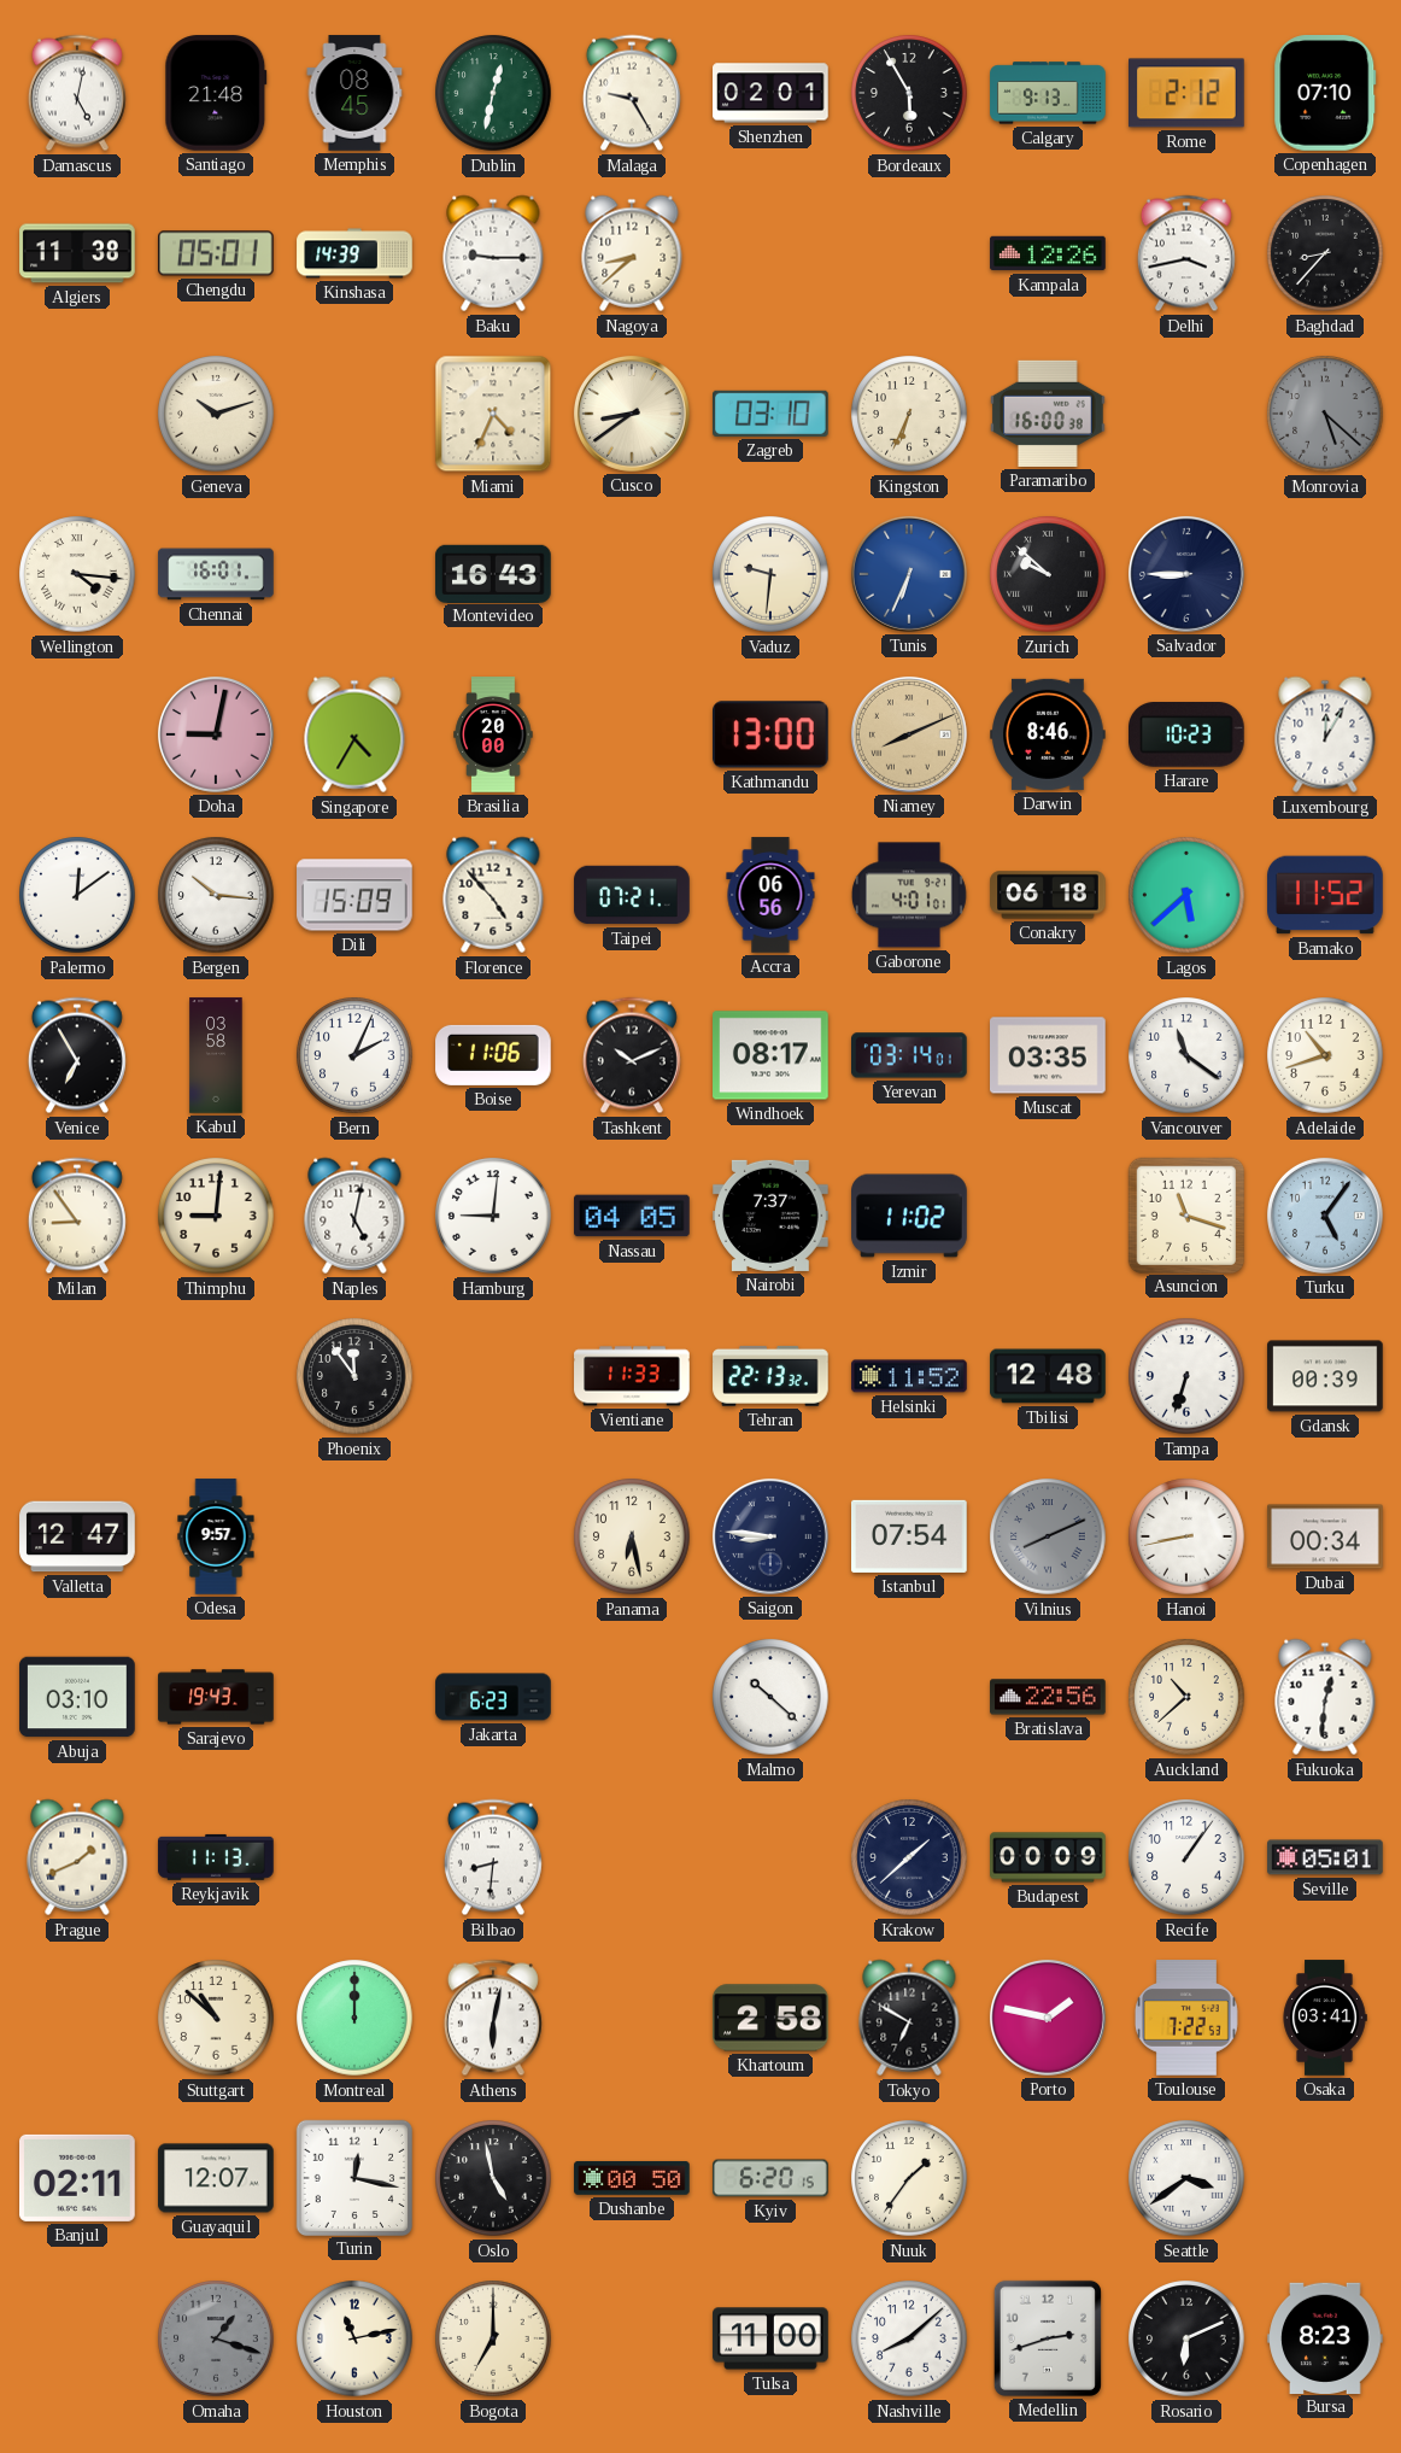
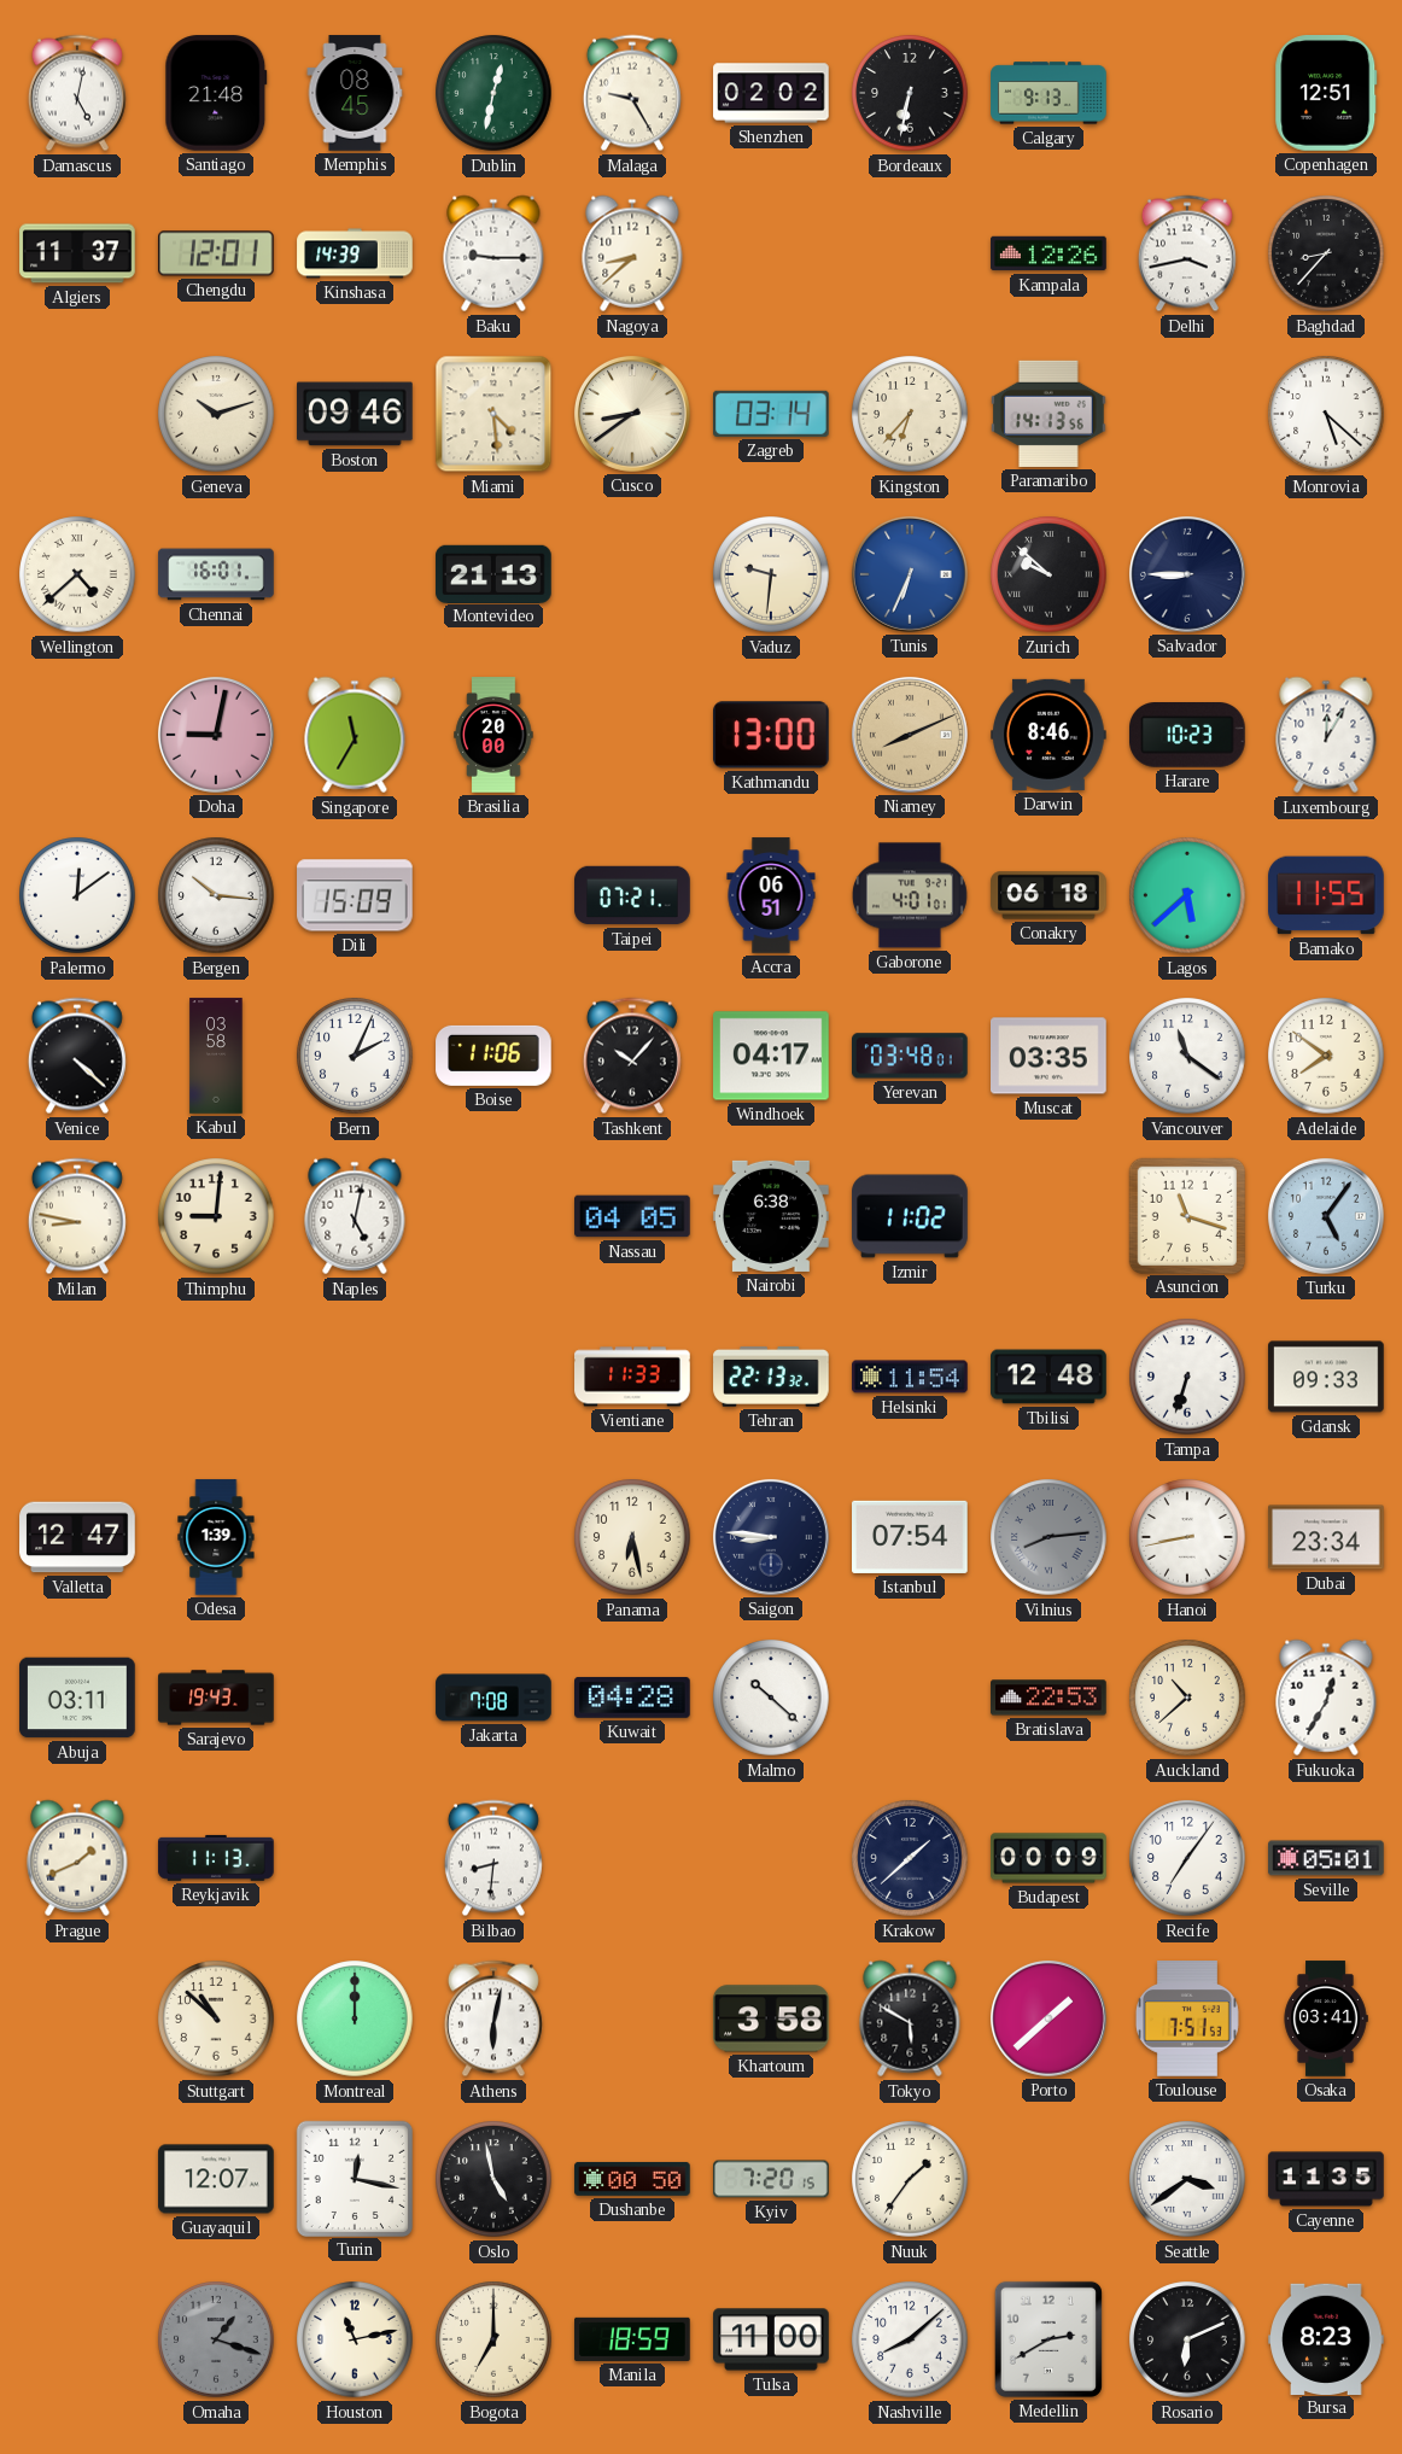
Shenzhen: 02:01 -> 02:02 (771, 93)
Bordeaux: 5:55 -> 6:32 (910, 93)
Rome: 2:12 -> none (1188, 93)
Copenhagen: 07:10 -> 12:51 (1326, 94)
Algiers: 11:38 -> 11:37 (77, 253)
Chengdu: 05:01 -> 12:01 (217, 253)
Boston: none -> 09:46 (356, 414)
Miami: 4:34 -> 4:29 (493, 414)
Zagreb: 03:10 -> 03:14 (772, 414)
Kingston: 6:34 -> 6:37 (910, 414)
Paramaribo: 16:00 -> 14:13 (1050, 414)
Monrovia dial: grey -> white (1326, 414)
Wellington: 4:16 -> 4:38 (77, 574)
Montevideo: 16:43 -> 21:13 (493, 573)
Singapore: 4:35 -> 11:35 (355, 735)
Florence: 4:53 -> none (493, 895)
Accra: 06:56 -> 06:51 (771, 895)
Bamako: 11:52 -> 11:55 (1326, 895)
Venice: 6:55 -> 4:22 (77, 1056)
Tashkent: 10:11 -> 10:07 (632, 1056)
Windhoek: 08:17 -> 04:17 (771, 1056)
Yerevan: 03:14 -> 03:48 (911, 1056)
Adelaide: 10:42 -> 7:51 (1326, 1056)
Milan: 8:54 -> 8:47 (77, 1216)
Hamburg: 9:01 -> none (493, 1216)
Nairobi: 7:37 -> 6:38 (771, 1216)
Phoenix: 11:54 -> none (354, 1376)
Helsinki: 11:52 -> 11:54 (910, 1377)
Gdansk: 00:39 -> 09:33 (1326, 1377)
Odesa: 9:57 -> 1:39 (216, 1537)
Vilnius: 8:11 -> 8:14 (1048, 1537)
Dubai: 00:34 -> 23:34 (1326, 1537)
Abuja: 03:10 -> 03:11 (77, 1698)
Jakarta: 6:23 -> 7:08 (493, 1698)
Kuwait: none -> 04:28 (633, 1698)
Bratislava: 22:56 -> 22:53 (1048, 1698)
Fukuoka: 12:31 -> 12:35 (1326, 1698)
Recife: 1:06 -> 7:06 (1187, 1858)
Khartoum: 2:58 -> 3:58 (772, 2018)
Tokyo: 6:50 -> 5:50 (910, 2018)
Porto: 1:47 -> 1:38 (1048, 2018)
Toulouse: 7:22 -> 7:51 (1187, 2018)
Banjul: 02:11 -> none (78, 2178)
Kyiv: 6:20 -> 7:20 (771, 2179)
Cayenne: none -> 11:35 (1326, 2179)
Manila: none -> 18:59 (632, 2339)
Medellin: 2:42 -> 2:40 (1048, 2339)
